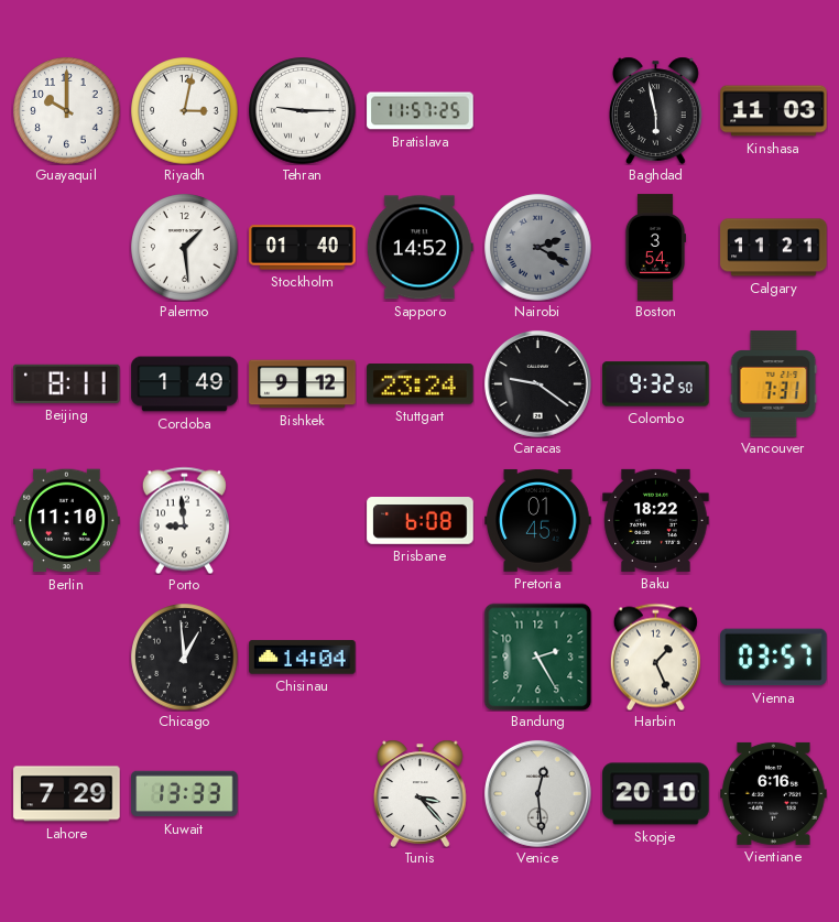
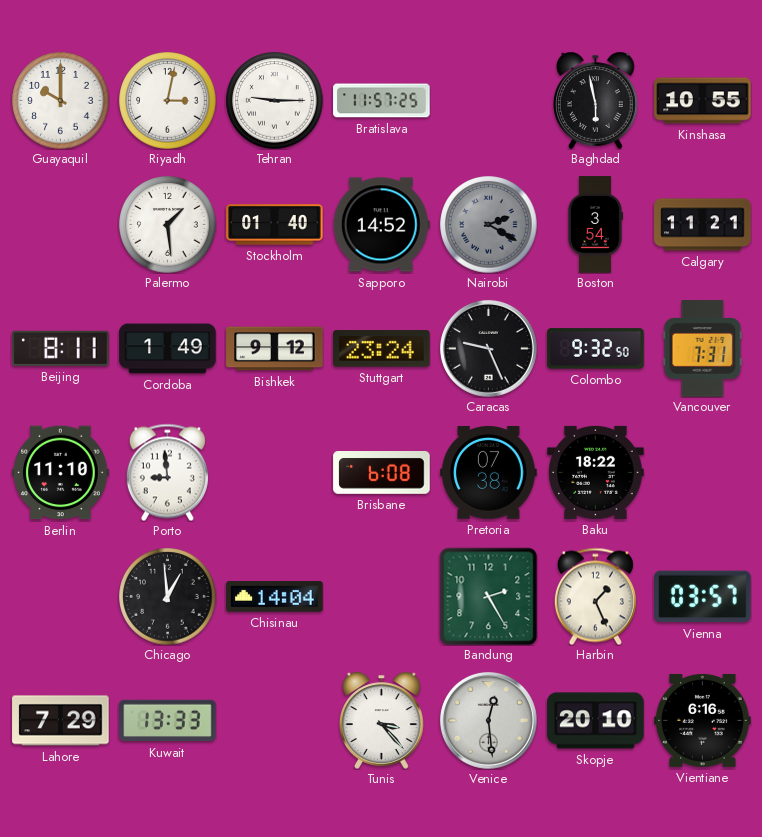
Kinshasa: 11:03 -> 10:55 (703, 101)
Caracas: 9:21 -> 9:26 (488, 348)
Pretoria: 01:45 -> 07:38 (489, 472)
